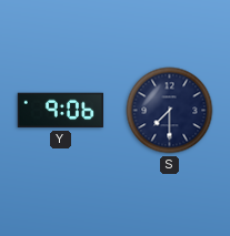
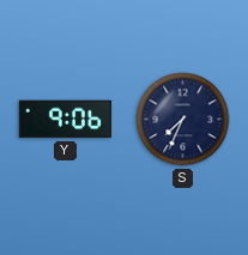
S: 7:30 -> 7:34 (183, 120)
